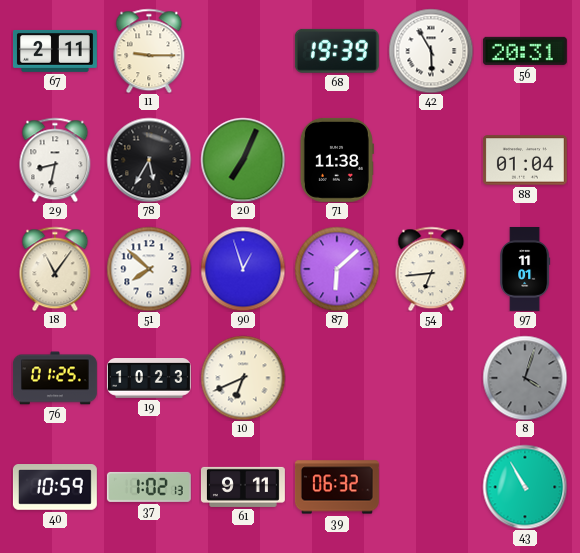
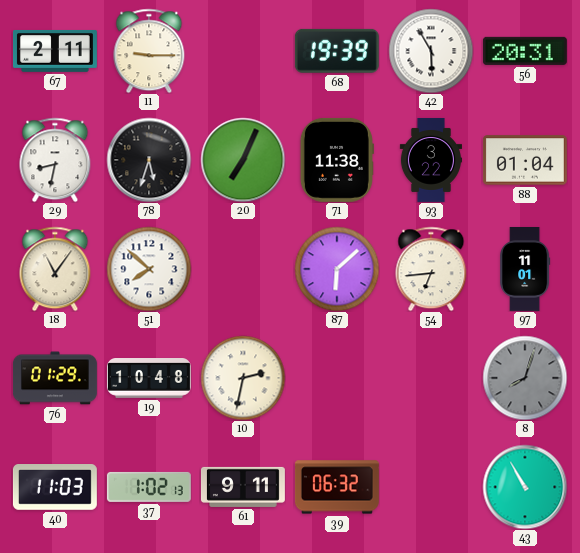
78: 5:35 -> 5:33 (149, 160)
93: none -> 3:22 (430, 160)
90: 12:57 -> none (243, 269)
76: 01:25 -> 01:29 (55, 378)
19: 10:23 -> 10:48 (149, 379)
10: 6:41 -> 2:32 (243, 378)
8: 4:03 -> 8:03 (525, 378)
40: 10:59 -> 11:03 (55, 488)
